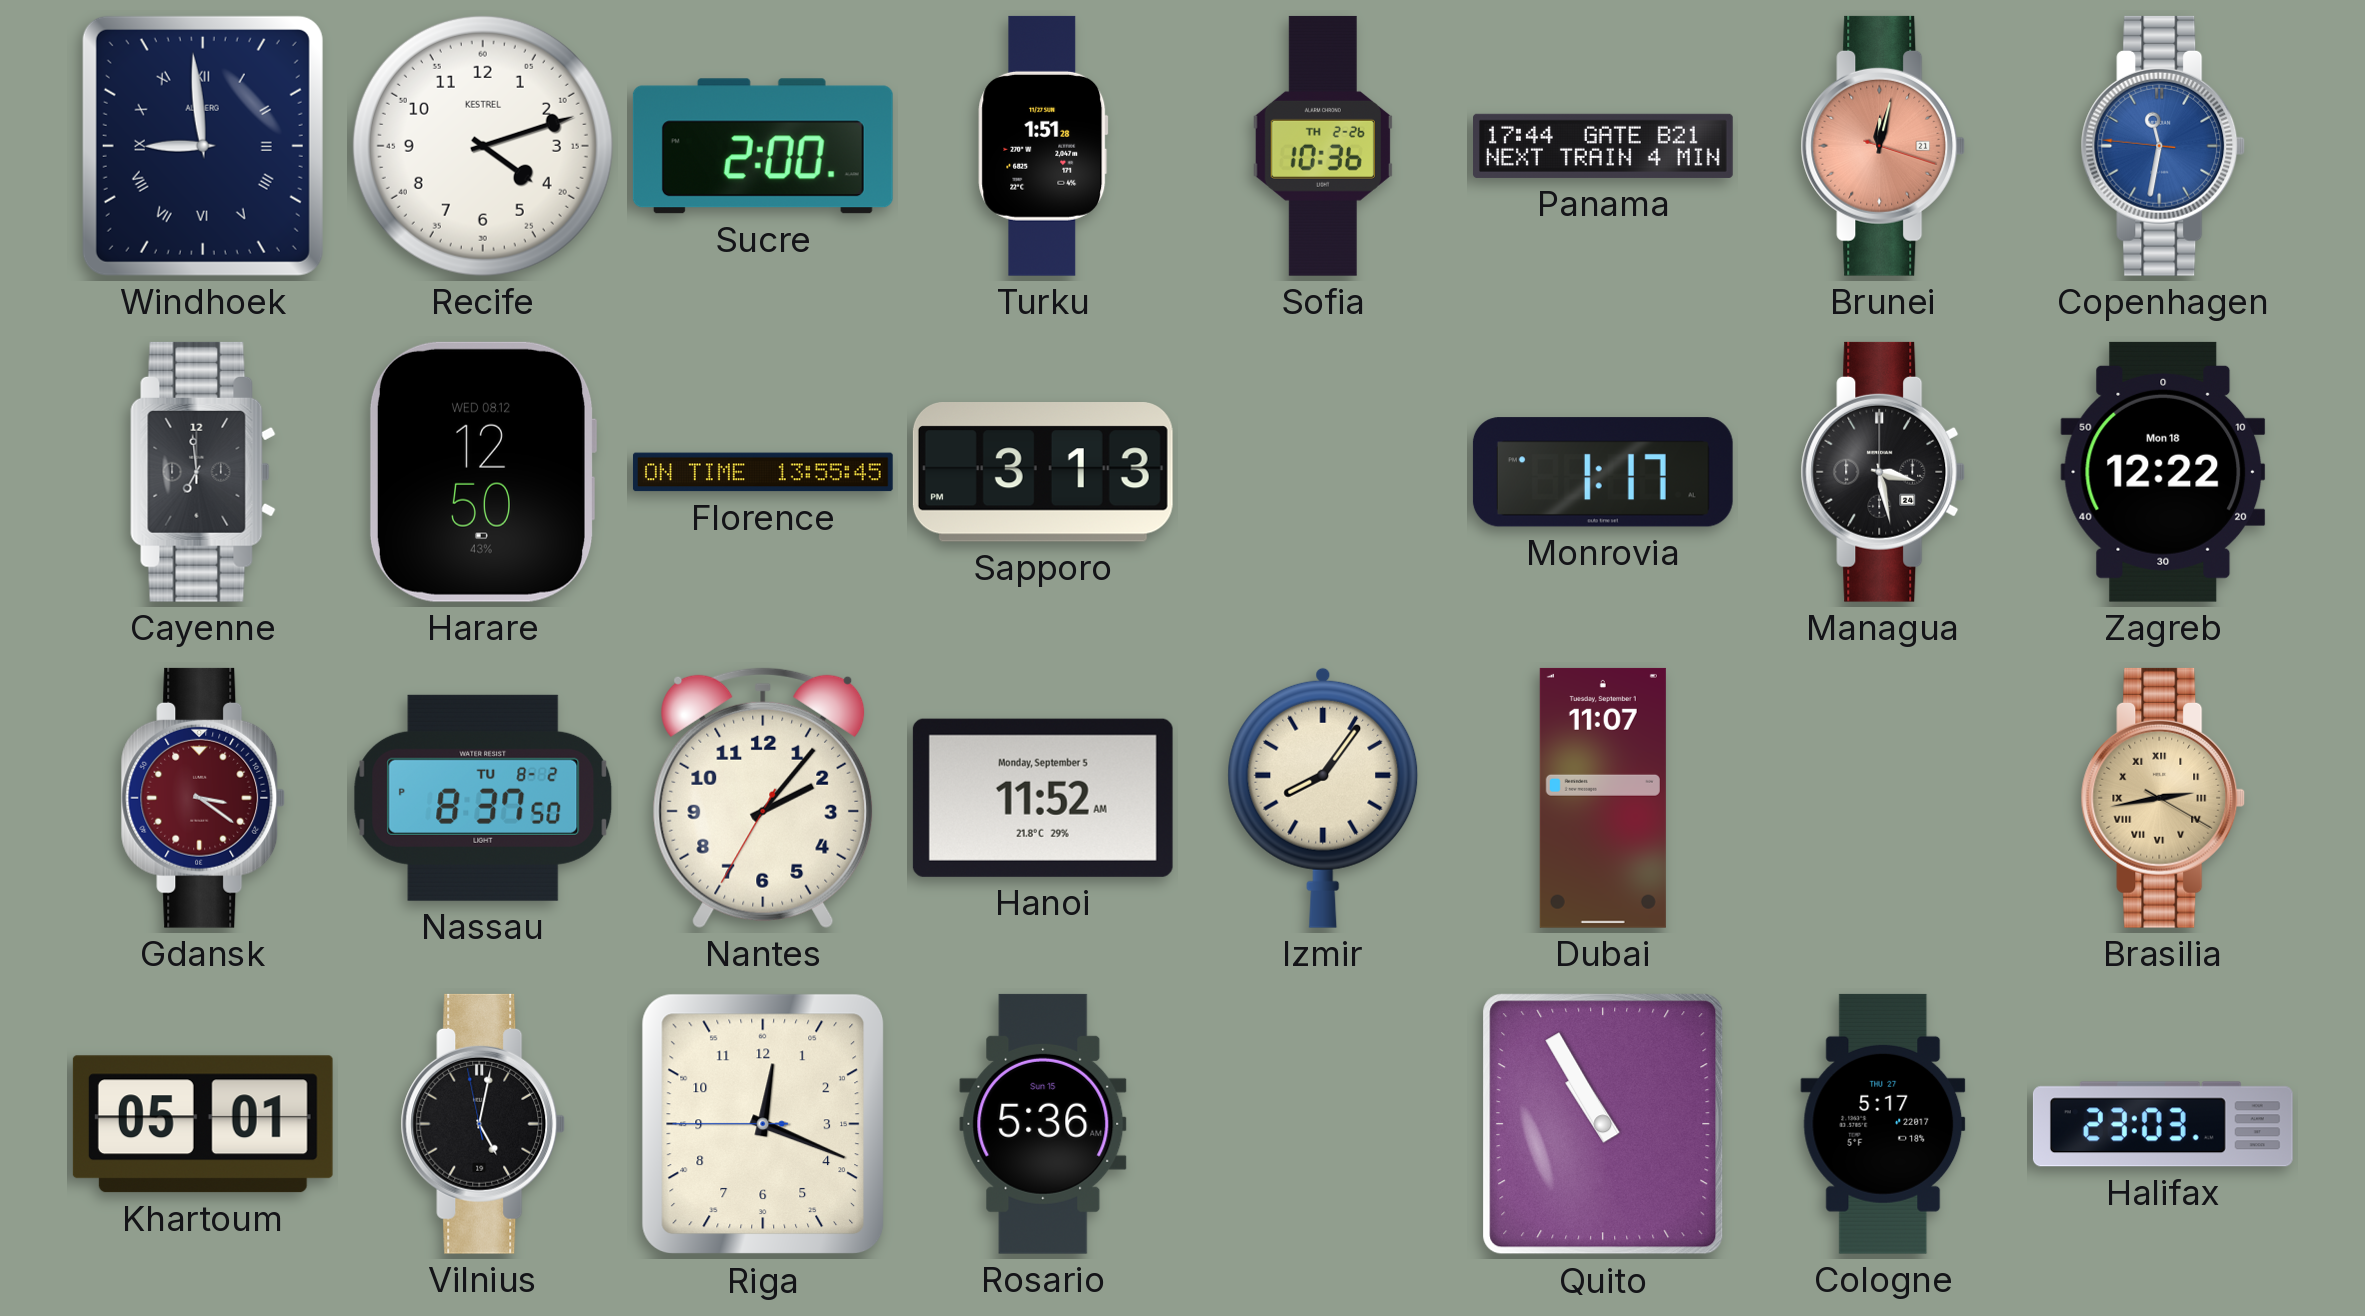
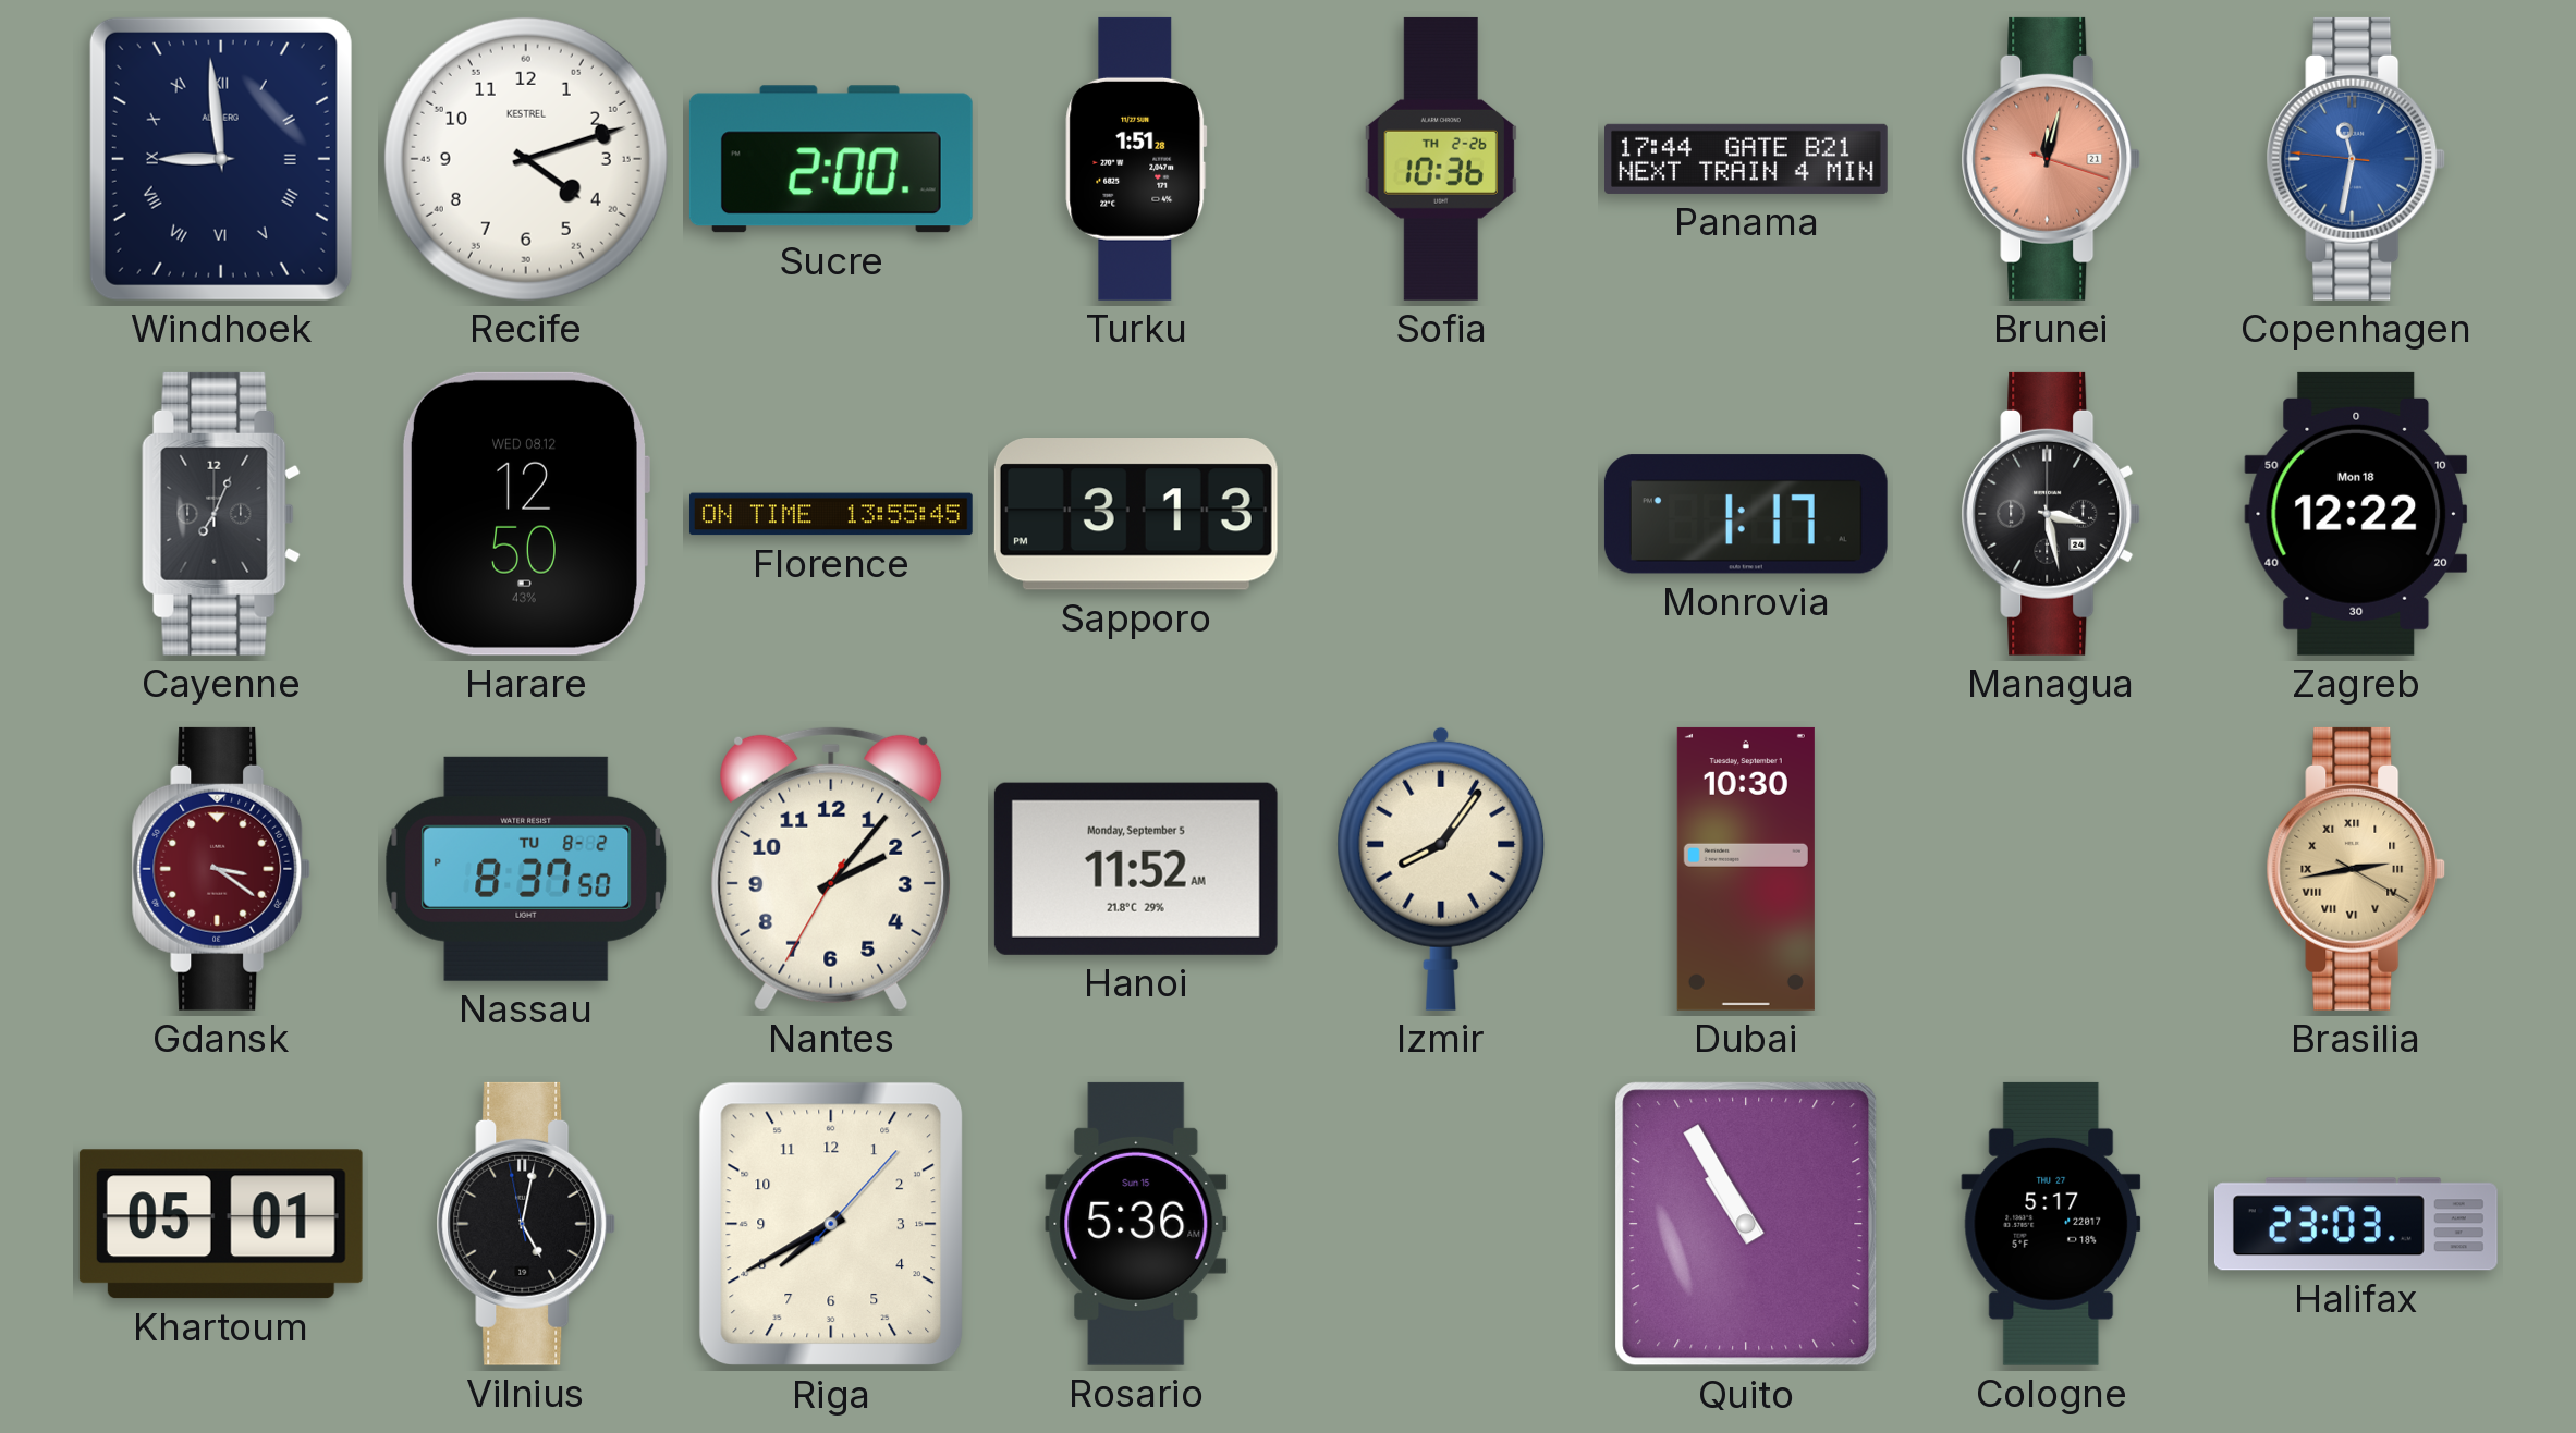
Cayenne: 6:59 -> 7:04 (221, 514)
Dubai: 11:07 -> 10:30 (1746, 869)
Riga: 12:18 -> 7:40 (831, 1224)
